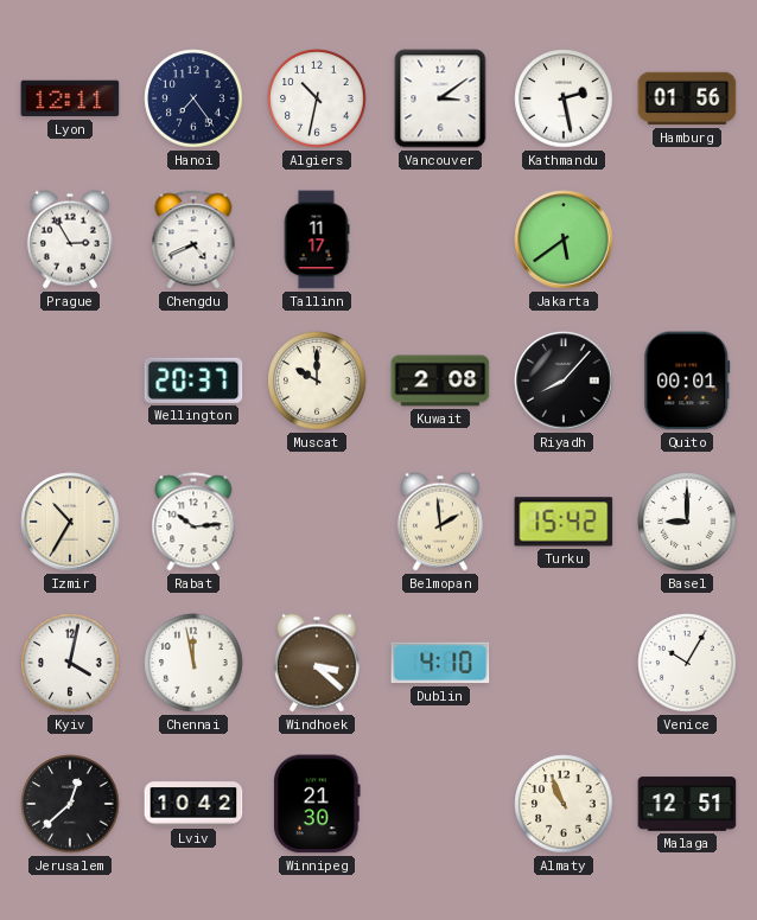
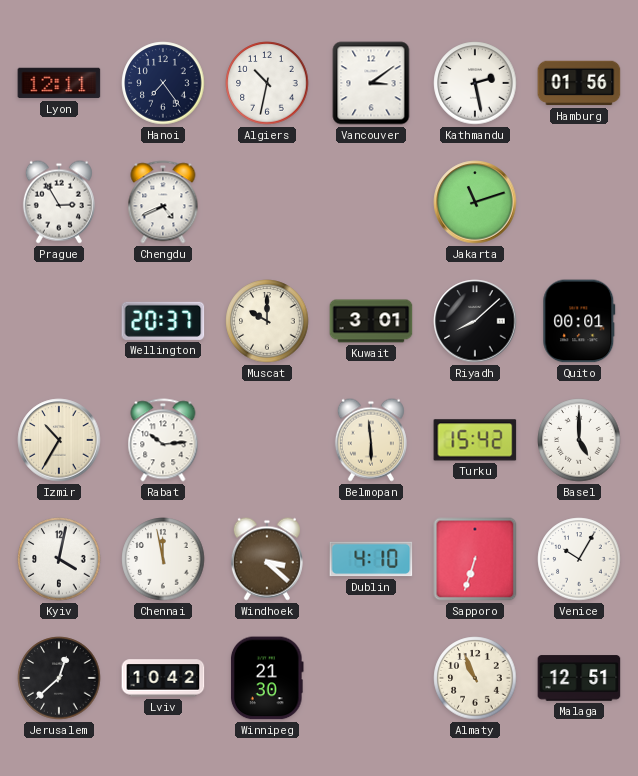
Tallinn: 11:17 -> none (317, 239)
Jakarta: 5:39 -> 11:12 (475, 202)
Kuwait: 2:08 -> 3:01 (371, 321)
Riyadh: 8:07 -> 8:08 (475, 321)
Belmopan: 1:59 -> 5:59 (371, 440)
Basel: 9:00 -> 5:00 (579, 440)
Sapporo: none -> 6:33 (475, 559)
